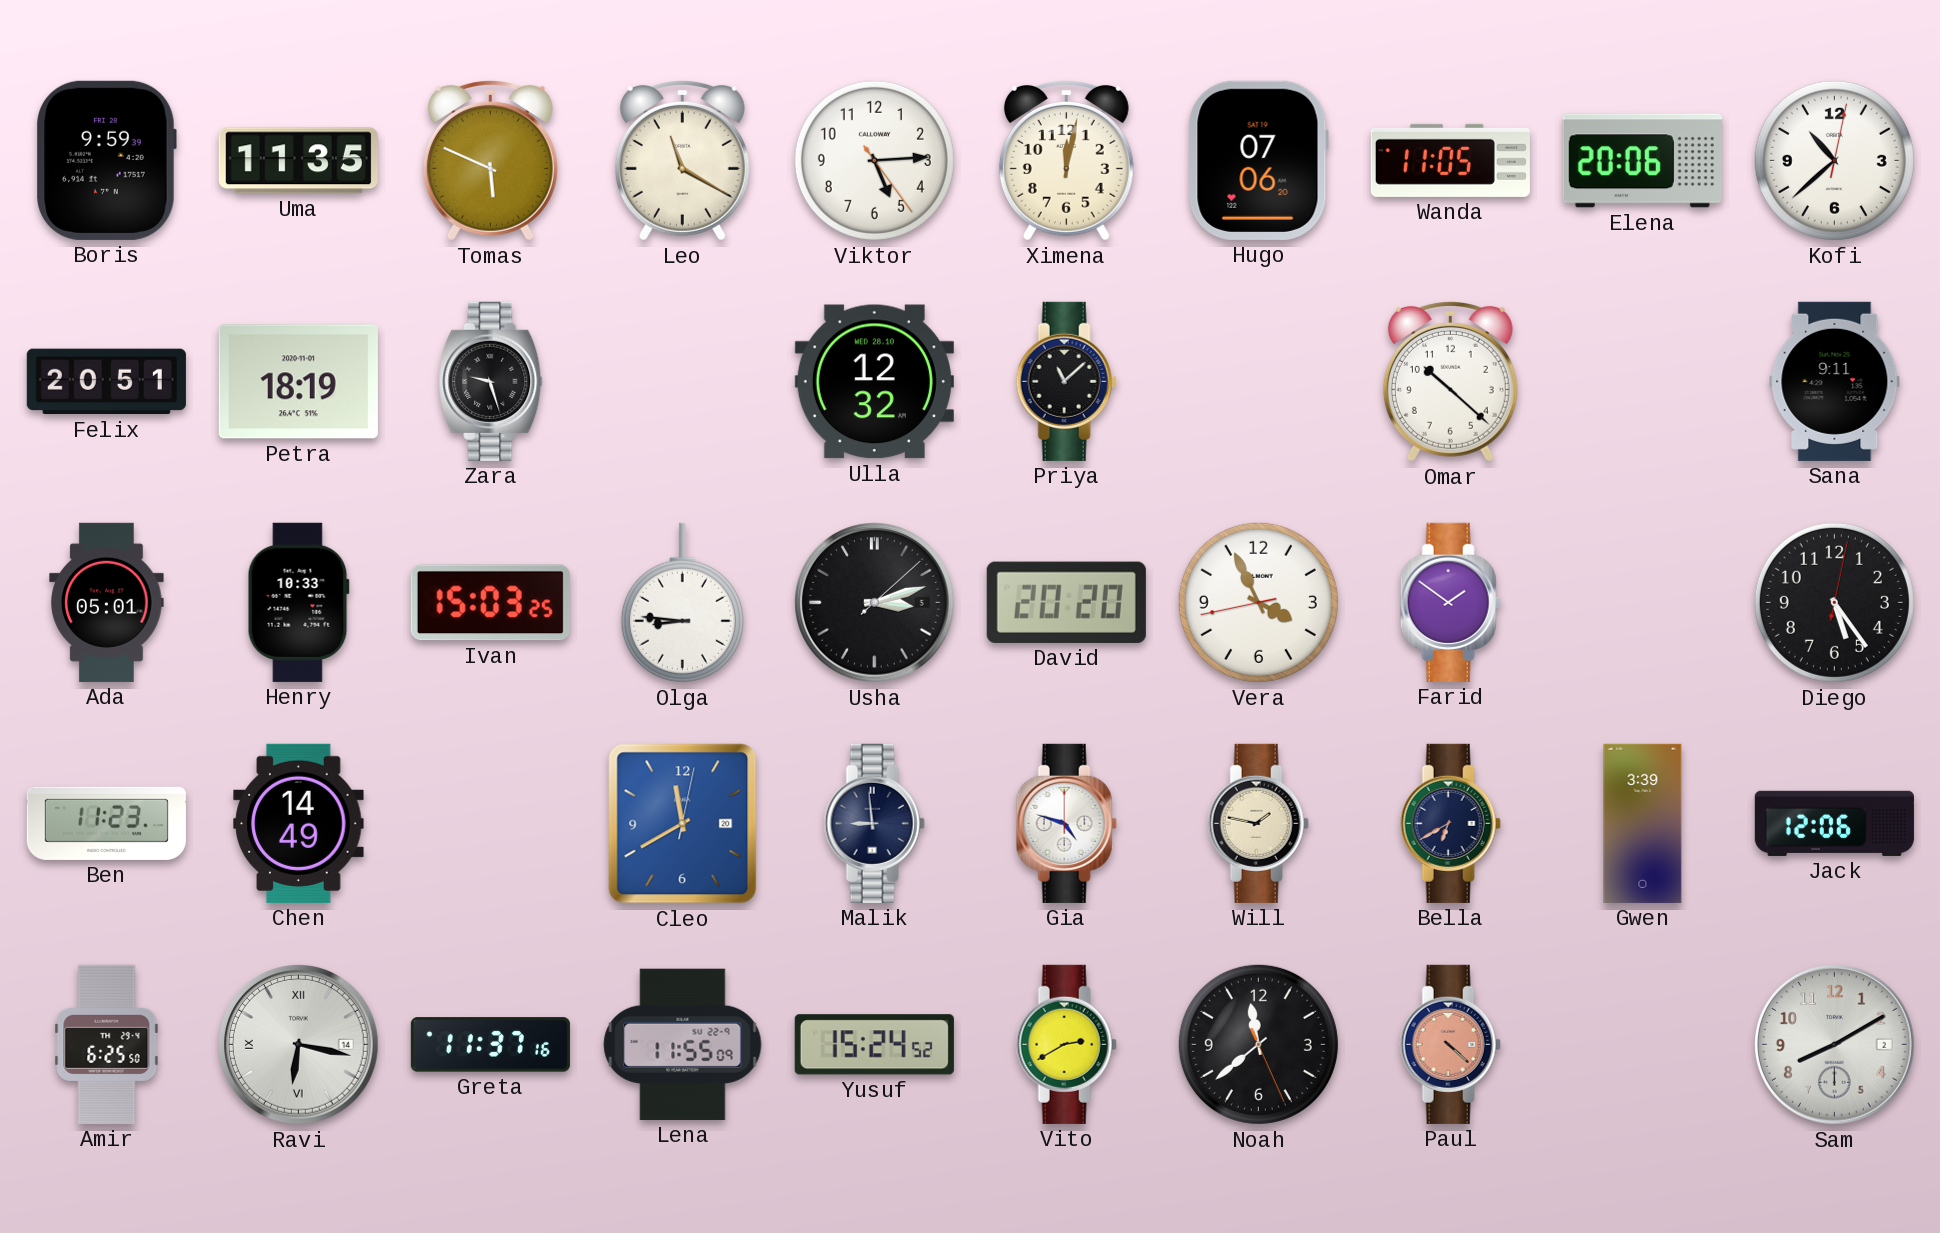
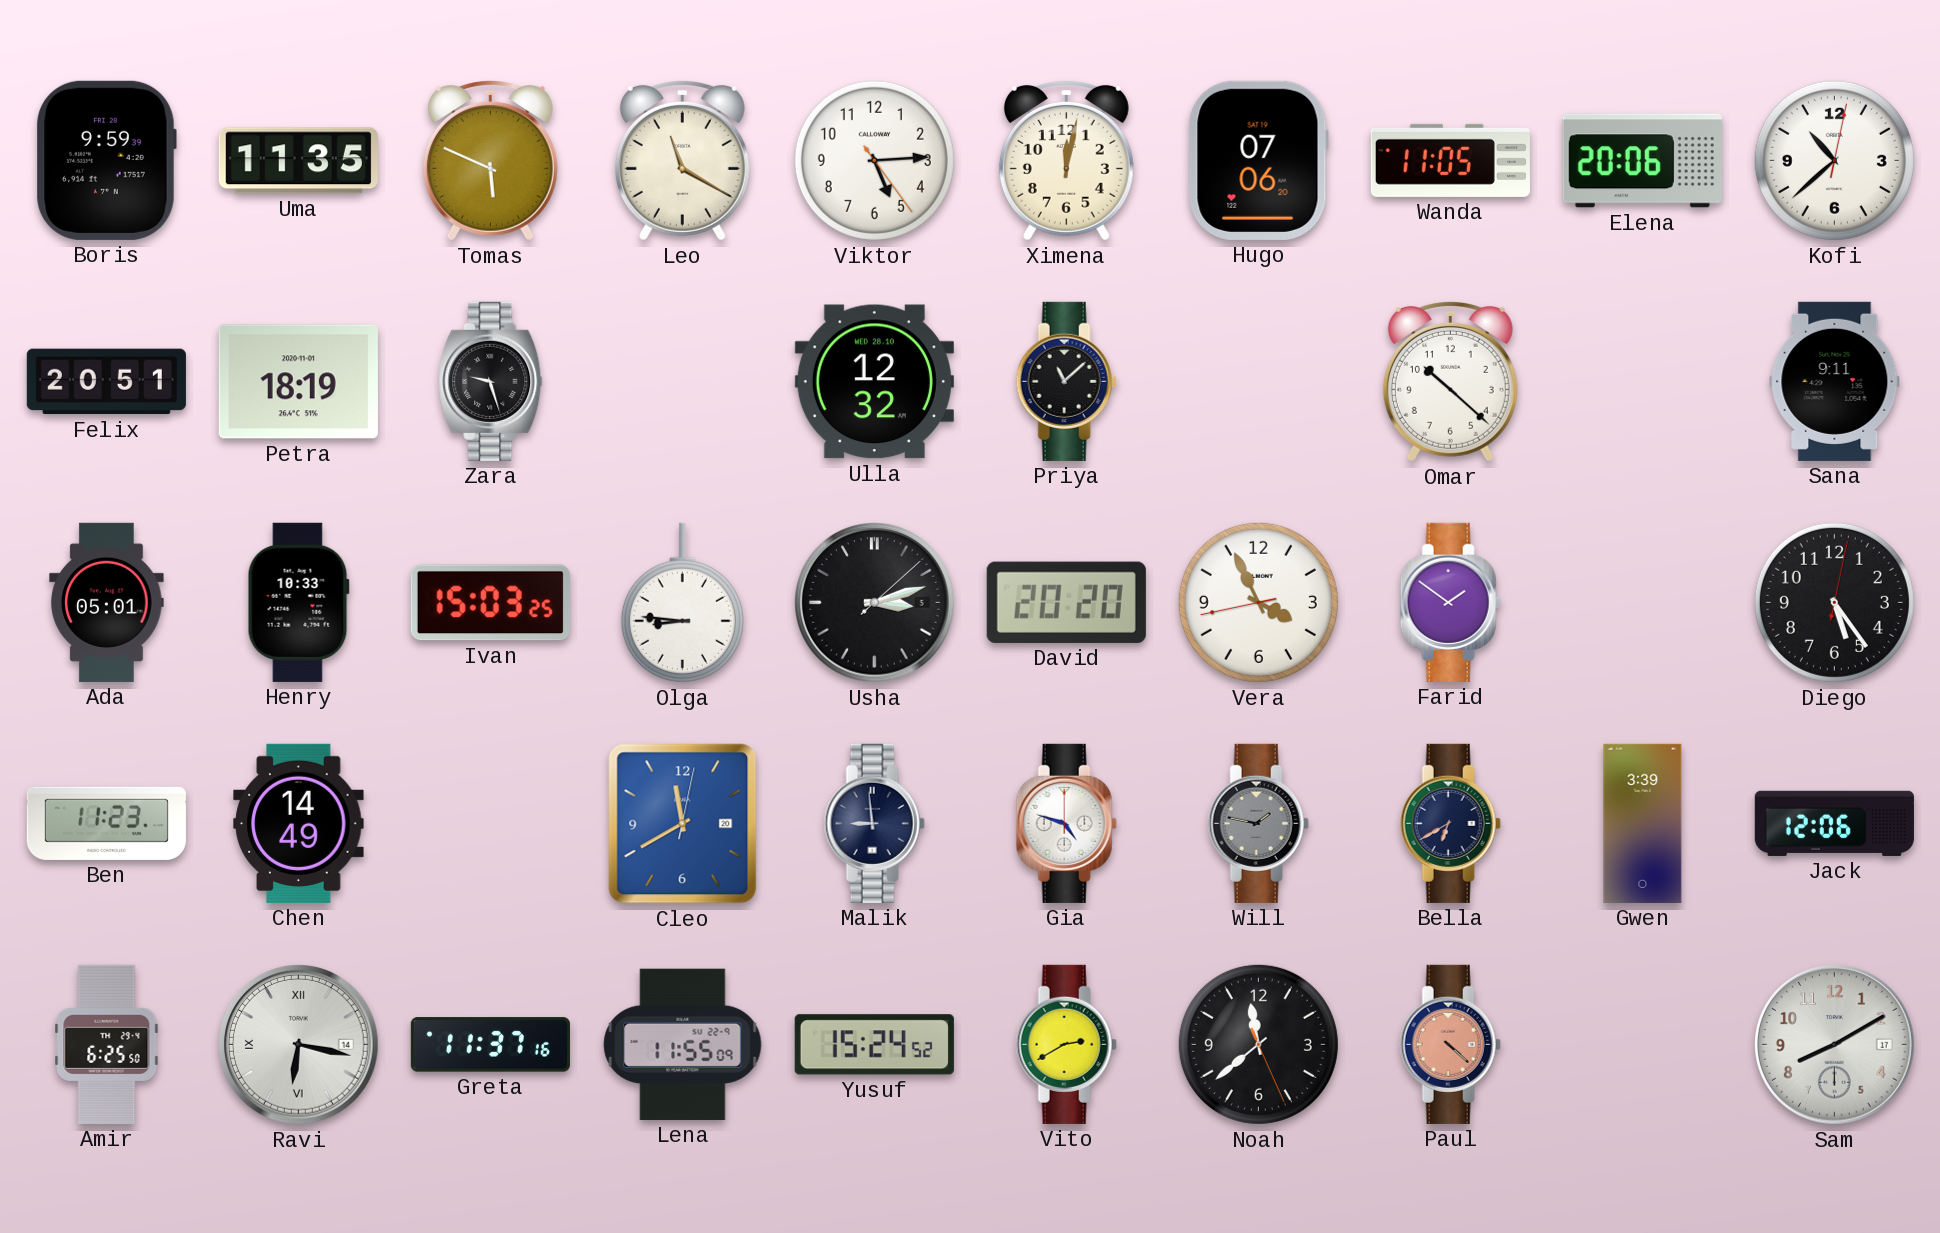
Will dial: cream -> grey (1258, 823)
Sam date: 2 -> 17 (1835, 1045)
